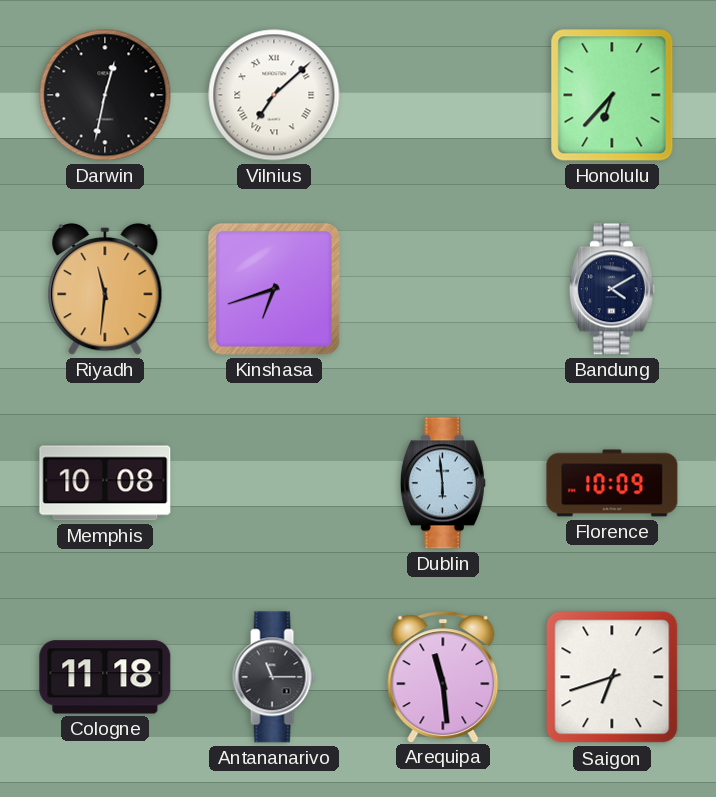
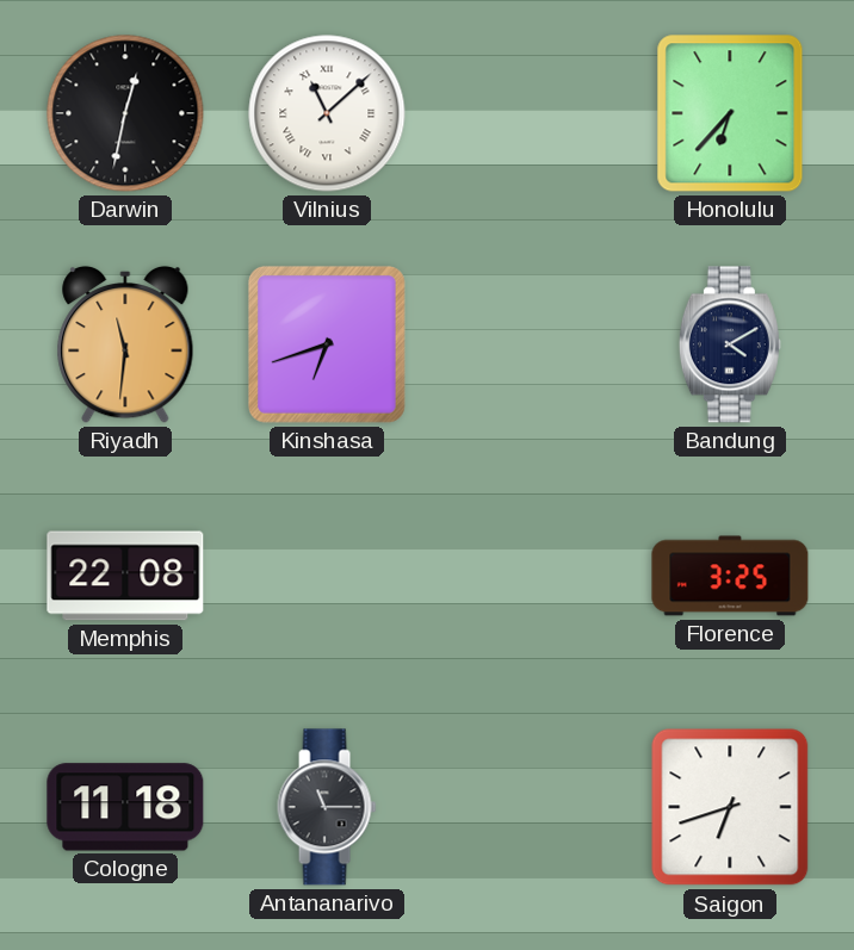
Vilnius: 7:08 -> 11:08 (327, 113)
Memphis: 10:08 -> 22:08 (125, 576)
Dublin: 5:59 -> none (443, 483)
Florence: 10:09 -> 3:25 (730, 576)
Arequipa: 11:29 -> none (443, 677)
